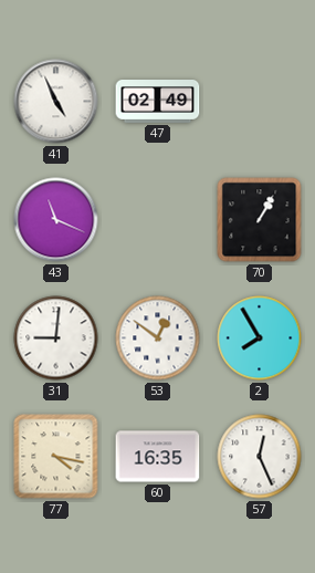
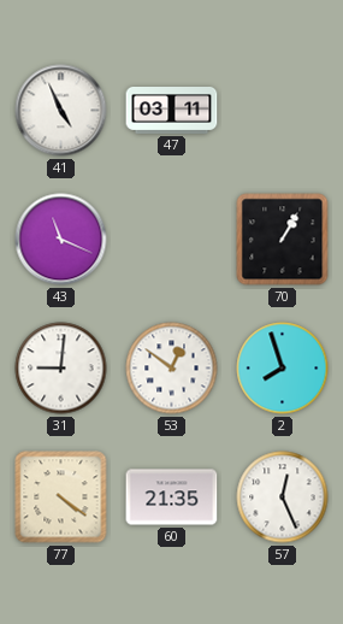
47: 02:49 -> 03:11 (172, 111)
2: 7:55 -> 7:57 (283, 369)
77: 4:17 -> 4:21 (61, 498)
60: 16:35 -> 21:35 (172, 498)
